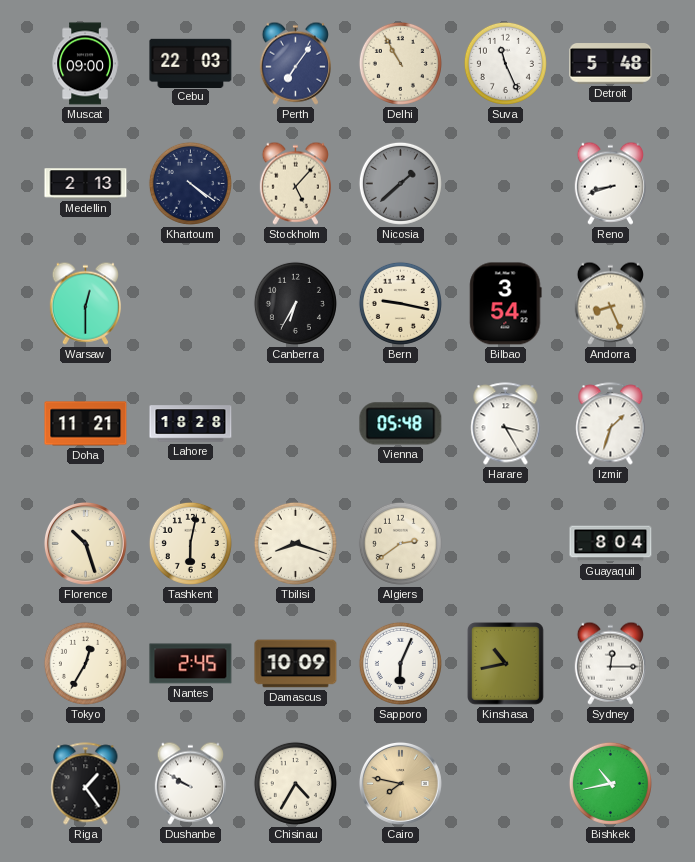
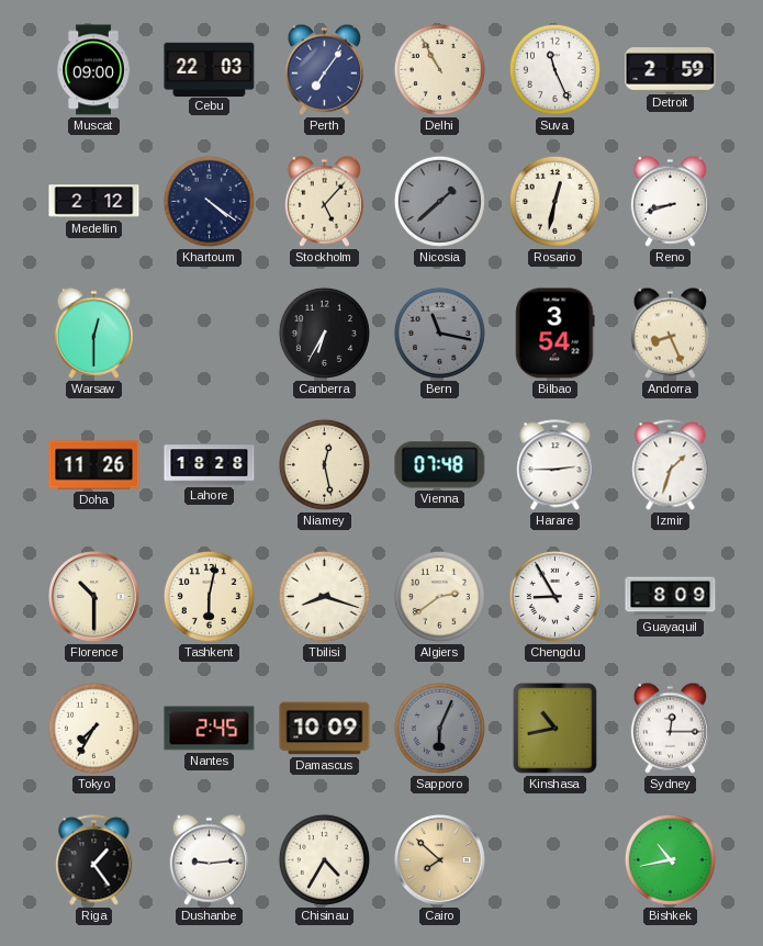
Detroit: 5:48 -> 2:59 (671, 70)
Medellin: 2:13 -> 2:12 (94, 202)
Rosario: none -> 12:32 (554, 201)
Bern: 9:17 -> 11:17 (439, 333)
Bern dial: cream -> grey (439, 333)
Doha: 11:21 -> 11:26 (94, 465)
Niamey: none -> 12:28 (324, 464)
Vienna: 05:48 -> 07:48 (440, 465)
Harare: 3:25 -> 2:45 (556, 465)
Florence: 10:27 -> 10:30 (93, 597)
Chengdu: none -> 8:55 (554, 596)
Guayaquil: 8:04 -> 8:09 (671, 597)
Tokyo: 12:35 -> 7:35 (93, 728)
Sapporo dial: white -> grey (439, 728)
Dushanbe: 9:50 -> 9:14 (209, 859)
Cairo: 7:47 -> 7:52 (439, 860)
